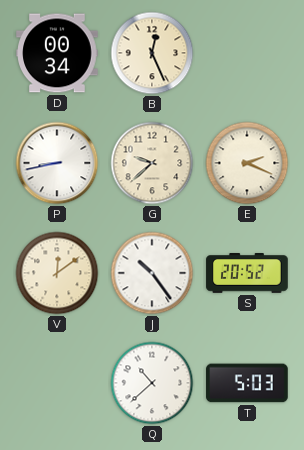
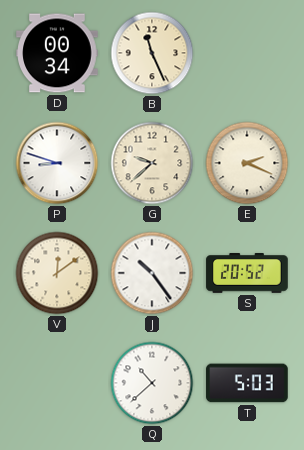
B: 12:26 -> 11:26 (152, 53)
P: 8:43 -> 8:48 (57, 163)
